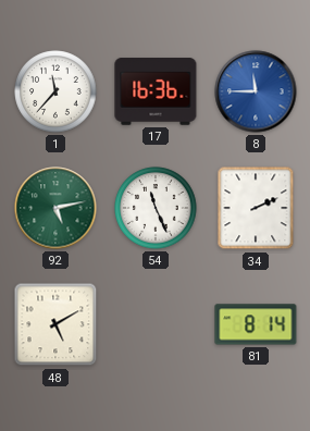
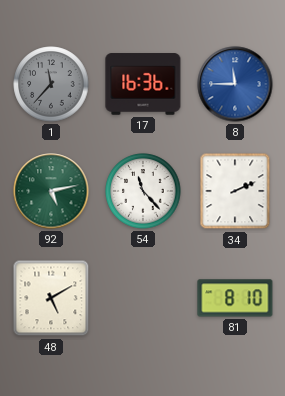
1 dial: white -> grey (51, 84)
54: 11:26 -> 11:23 (143, 191)
81: 8:14 -> 8:10 (235, 298)
